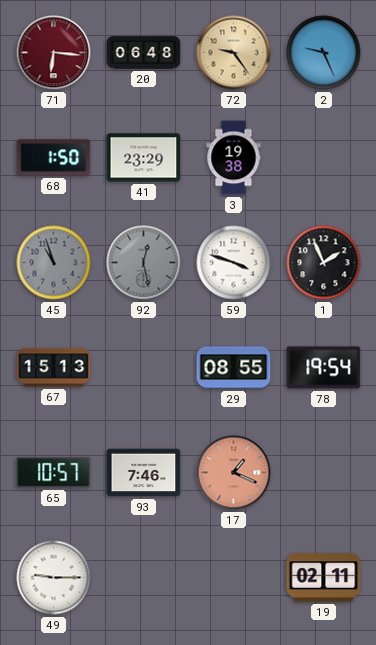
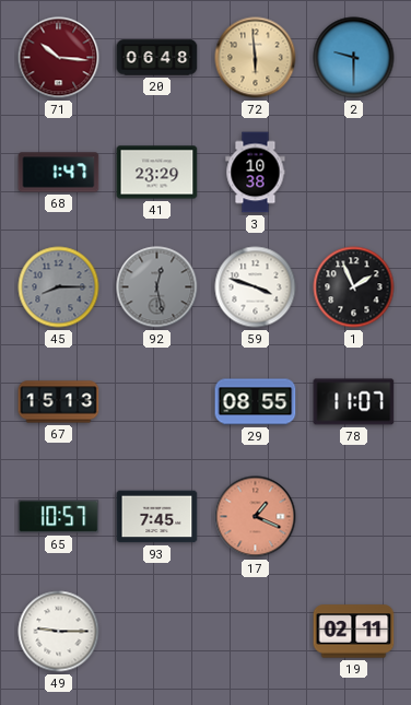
71: 6:16 -> 10:16 (59, 58)
72: 9:24 -> 5:59 (256, 58)
2: 9:26 -> 9:30 (354, 58)
68: 1:50 -> 1:47 (59, 173)
3: 19:38 -> 10:38 (256, 173)
45: 10:57 -> 8:15 (59, 287)
78: 19:54 -> 11:07 (354, 402)
93: 7:46 -> 7:45 (157, 517)
